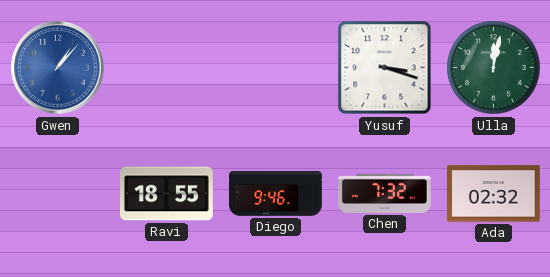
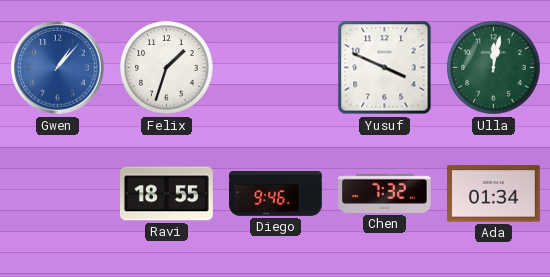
Felix: none -> 1:33 (167, 68)
Yusuf: 3:18 -> 3:49 (385, 68)
Ada: 02:32 -> 01:34 (494, 194)
